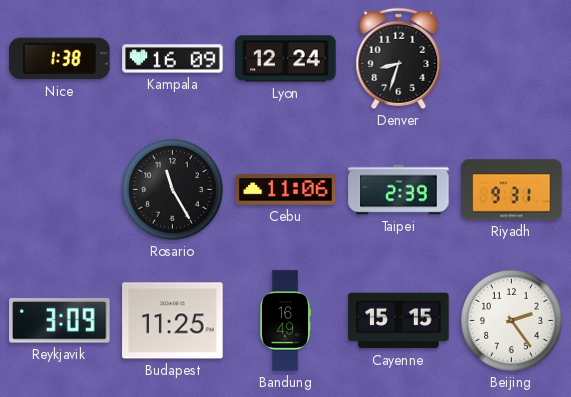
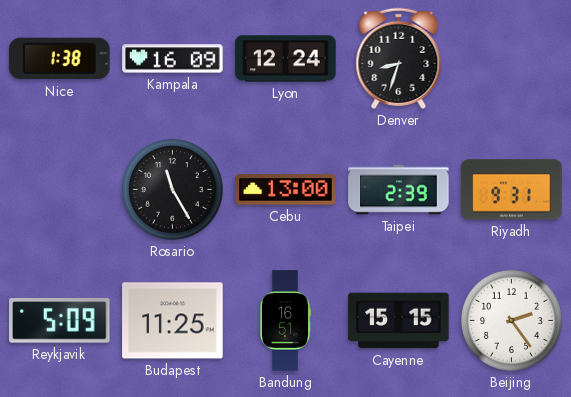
Cebu: 11:06 -> 13:00 (286, 190)
Reykjavik: 3:09 -> 5:09 (60, 321)
Bandung: 16:49 -> 16:51 (284, 321)
